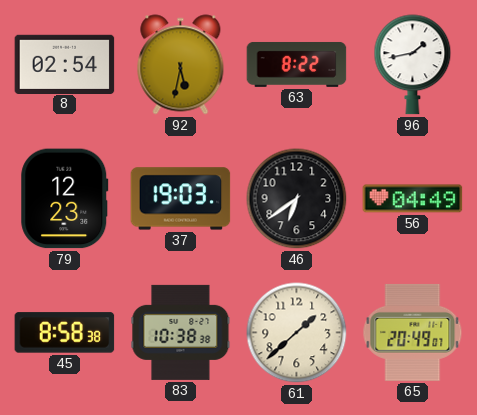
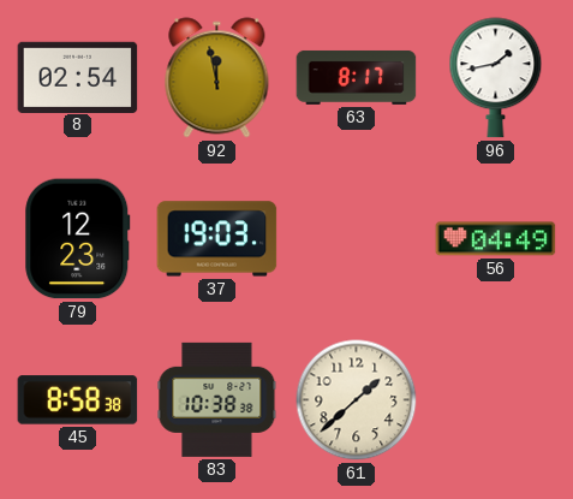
92: 5:32 -> 11:58 (217, 78)
63: 8:22 -> 8:17 (357, 77)
46: 6:39 -> none (297, 199)
65: 20:49 -> none (413, 332)
